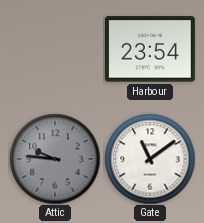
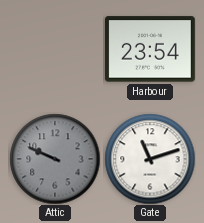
Attic: 9:46 -> 9:49 (55, 159)
Gate: 11:09 -> 11:12 (150, 159)
